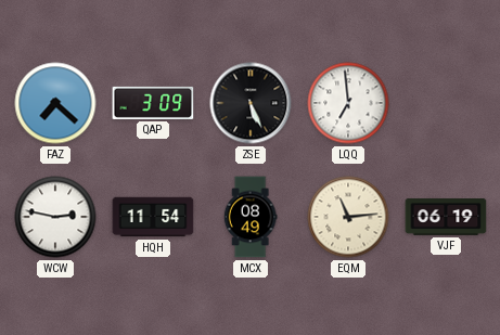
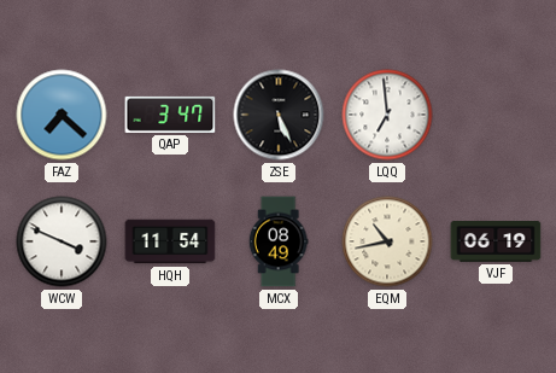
QAP: 3:09 -> 3:47 (170, 115)
WCW: 2:47 -> 3:49 (62, 241)
EQM: 11:14 -> 10:43 (387, 241)
